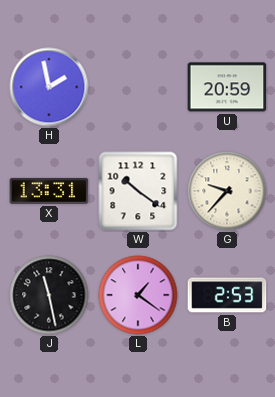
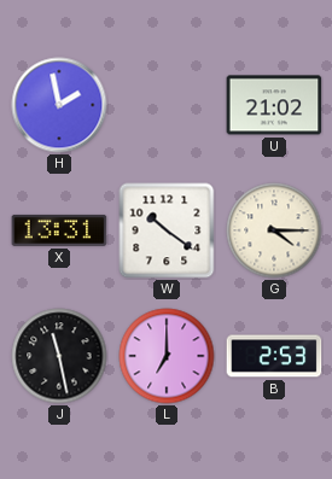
U: 20:59 -> 21:02 (274, 105)
G: 9:37 -> 4:15 (274, 230)
L: 1:21 -> 7:00 (167, 356)
